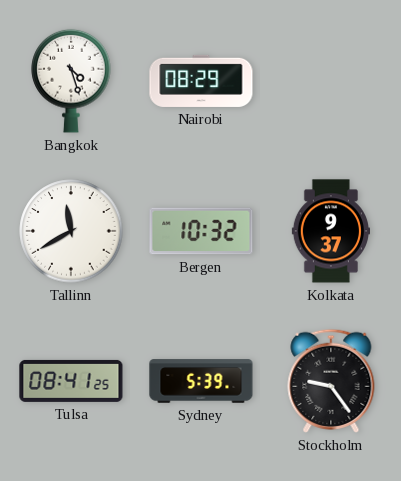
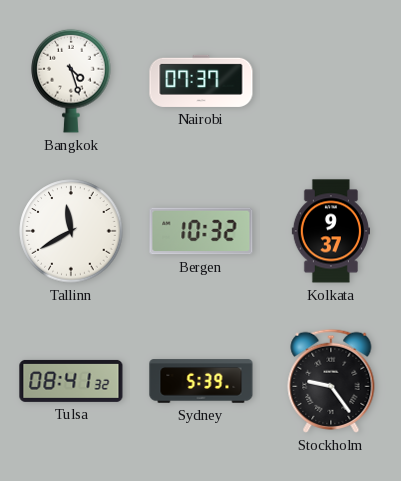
Nairobi: 08:29 -> 07:37 (201, 81)
Tulsa: 08:41:25 -> 08:41:32 (71, 381)
